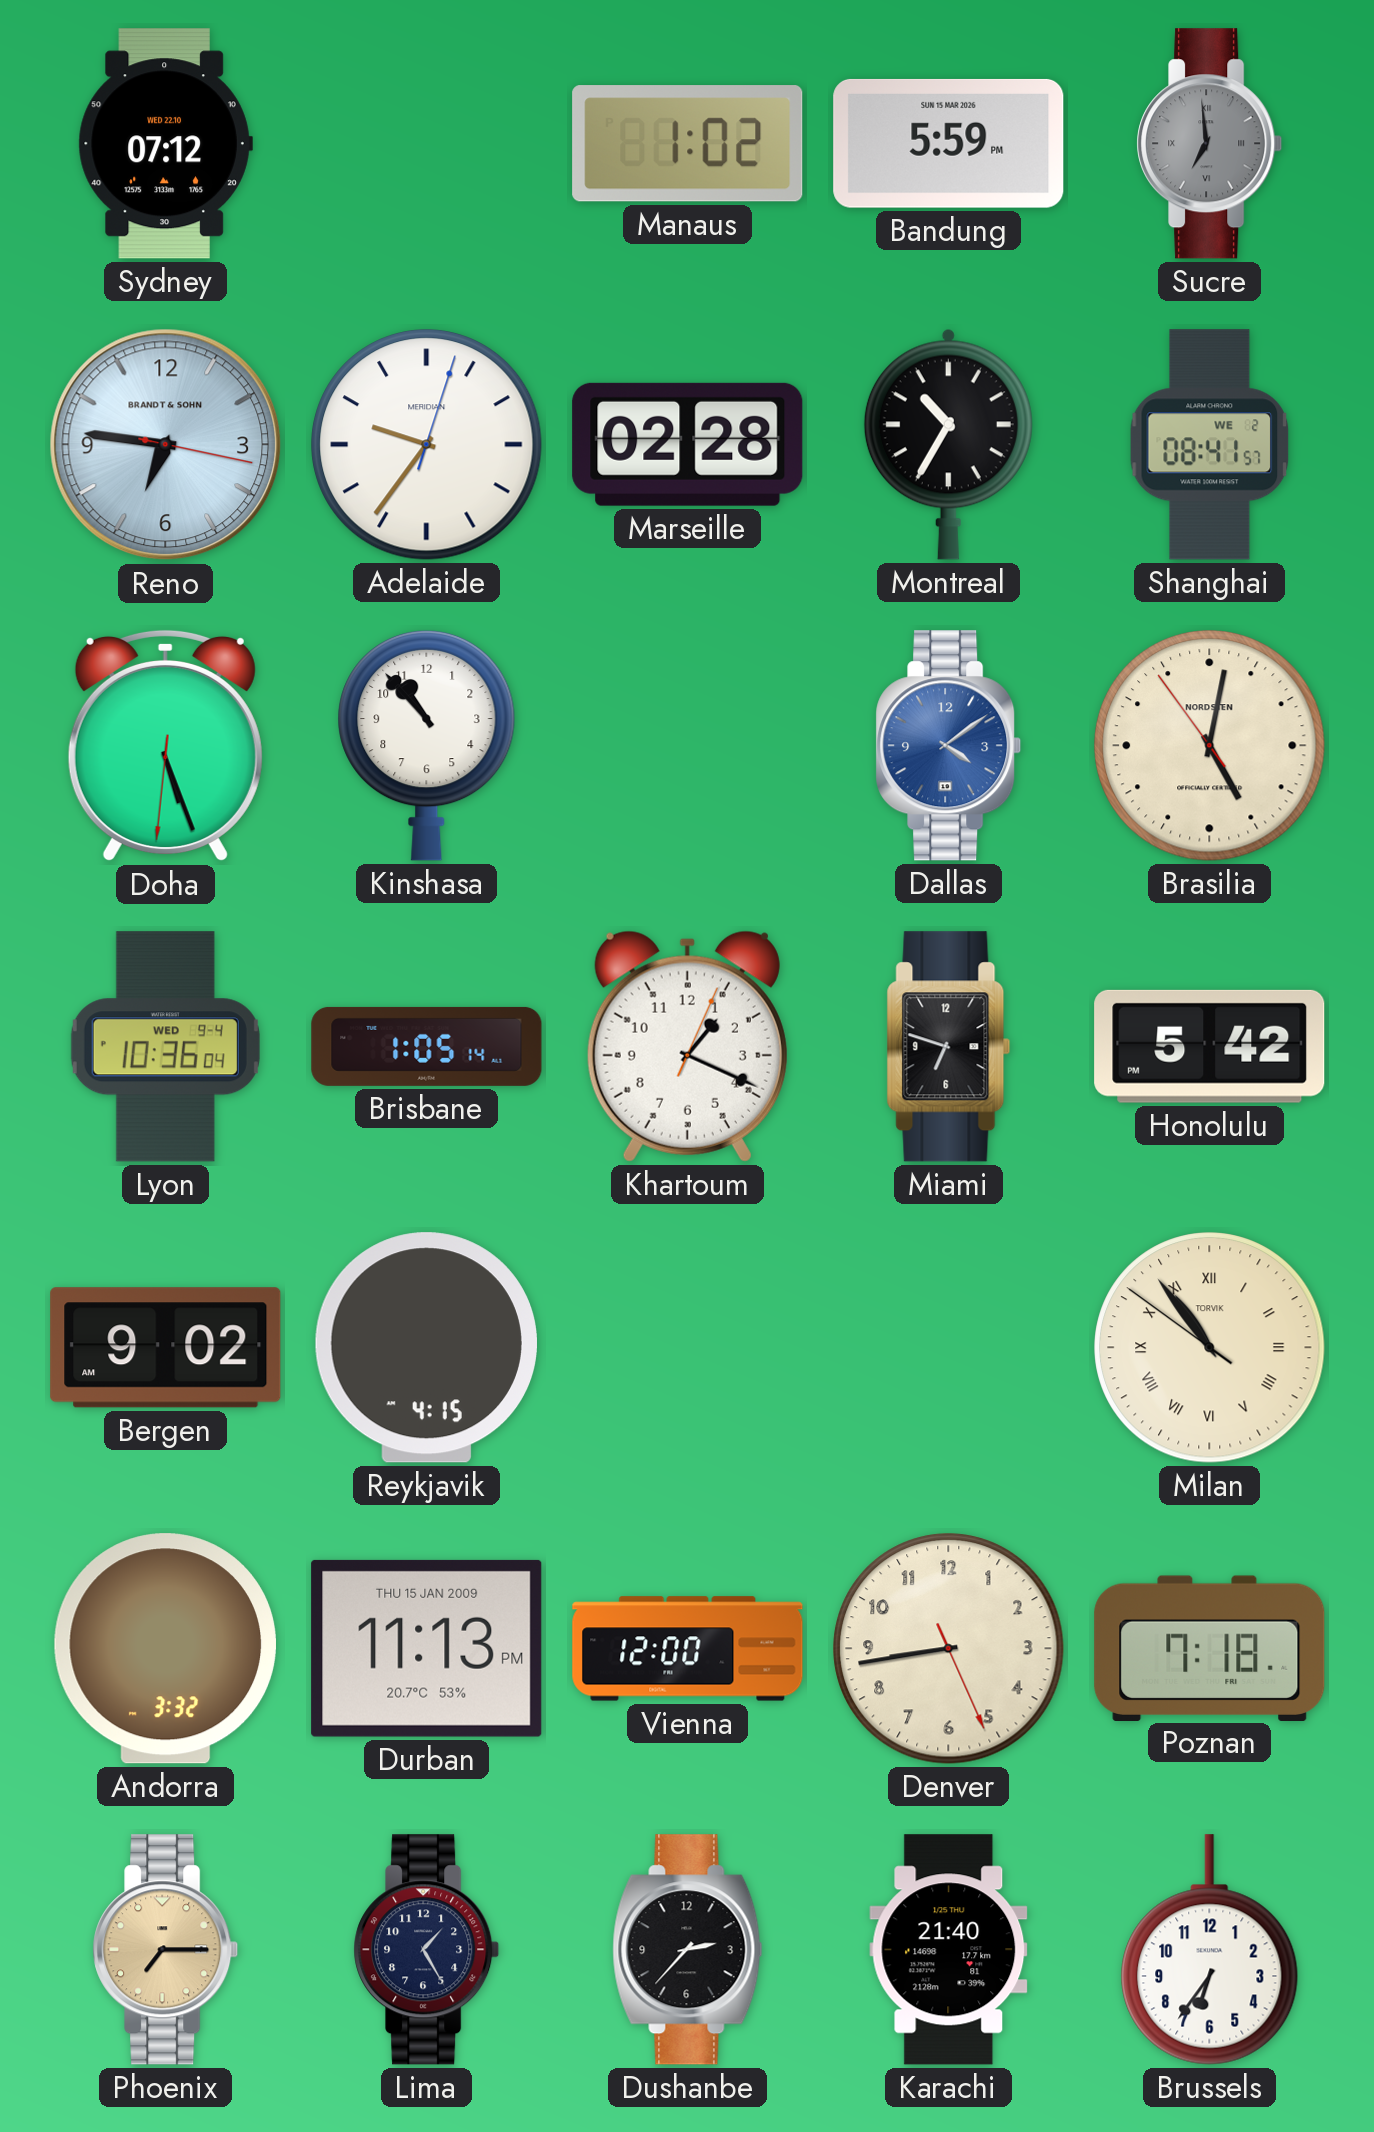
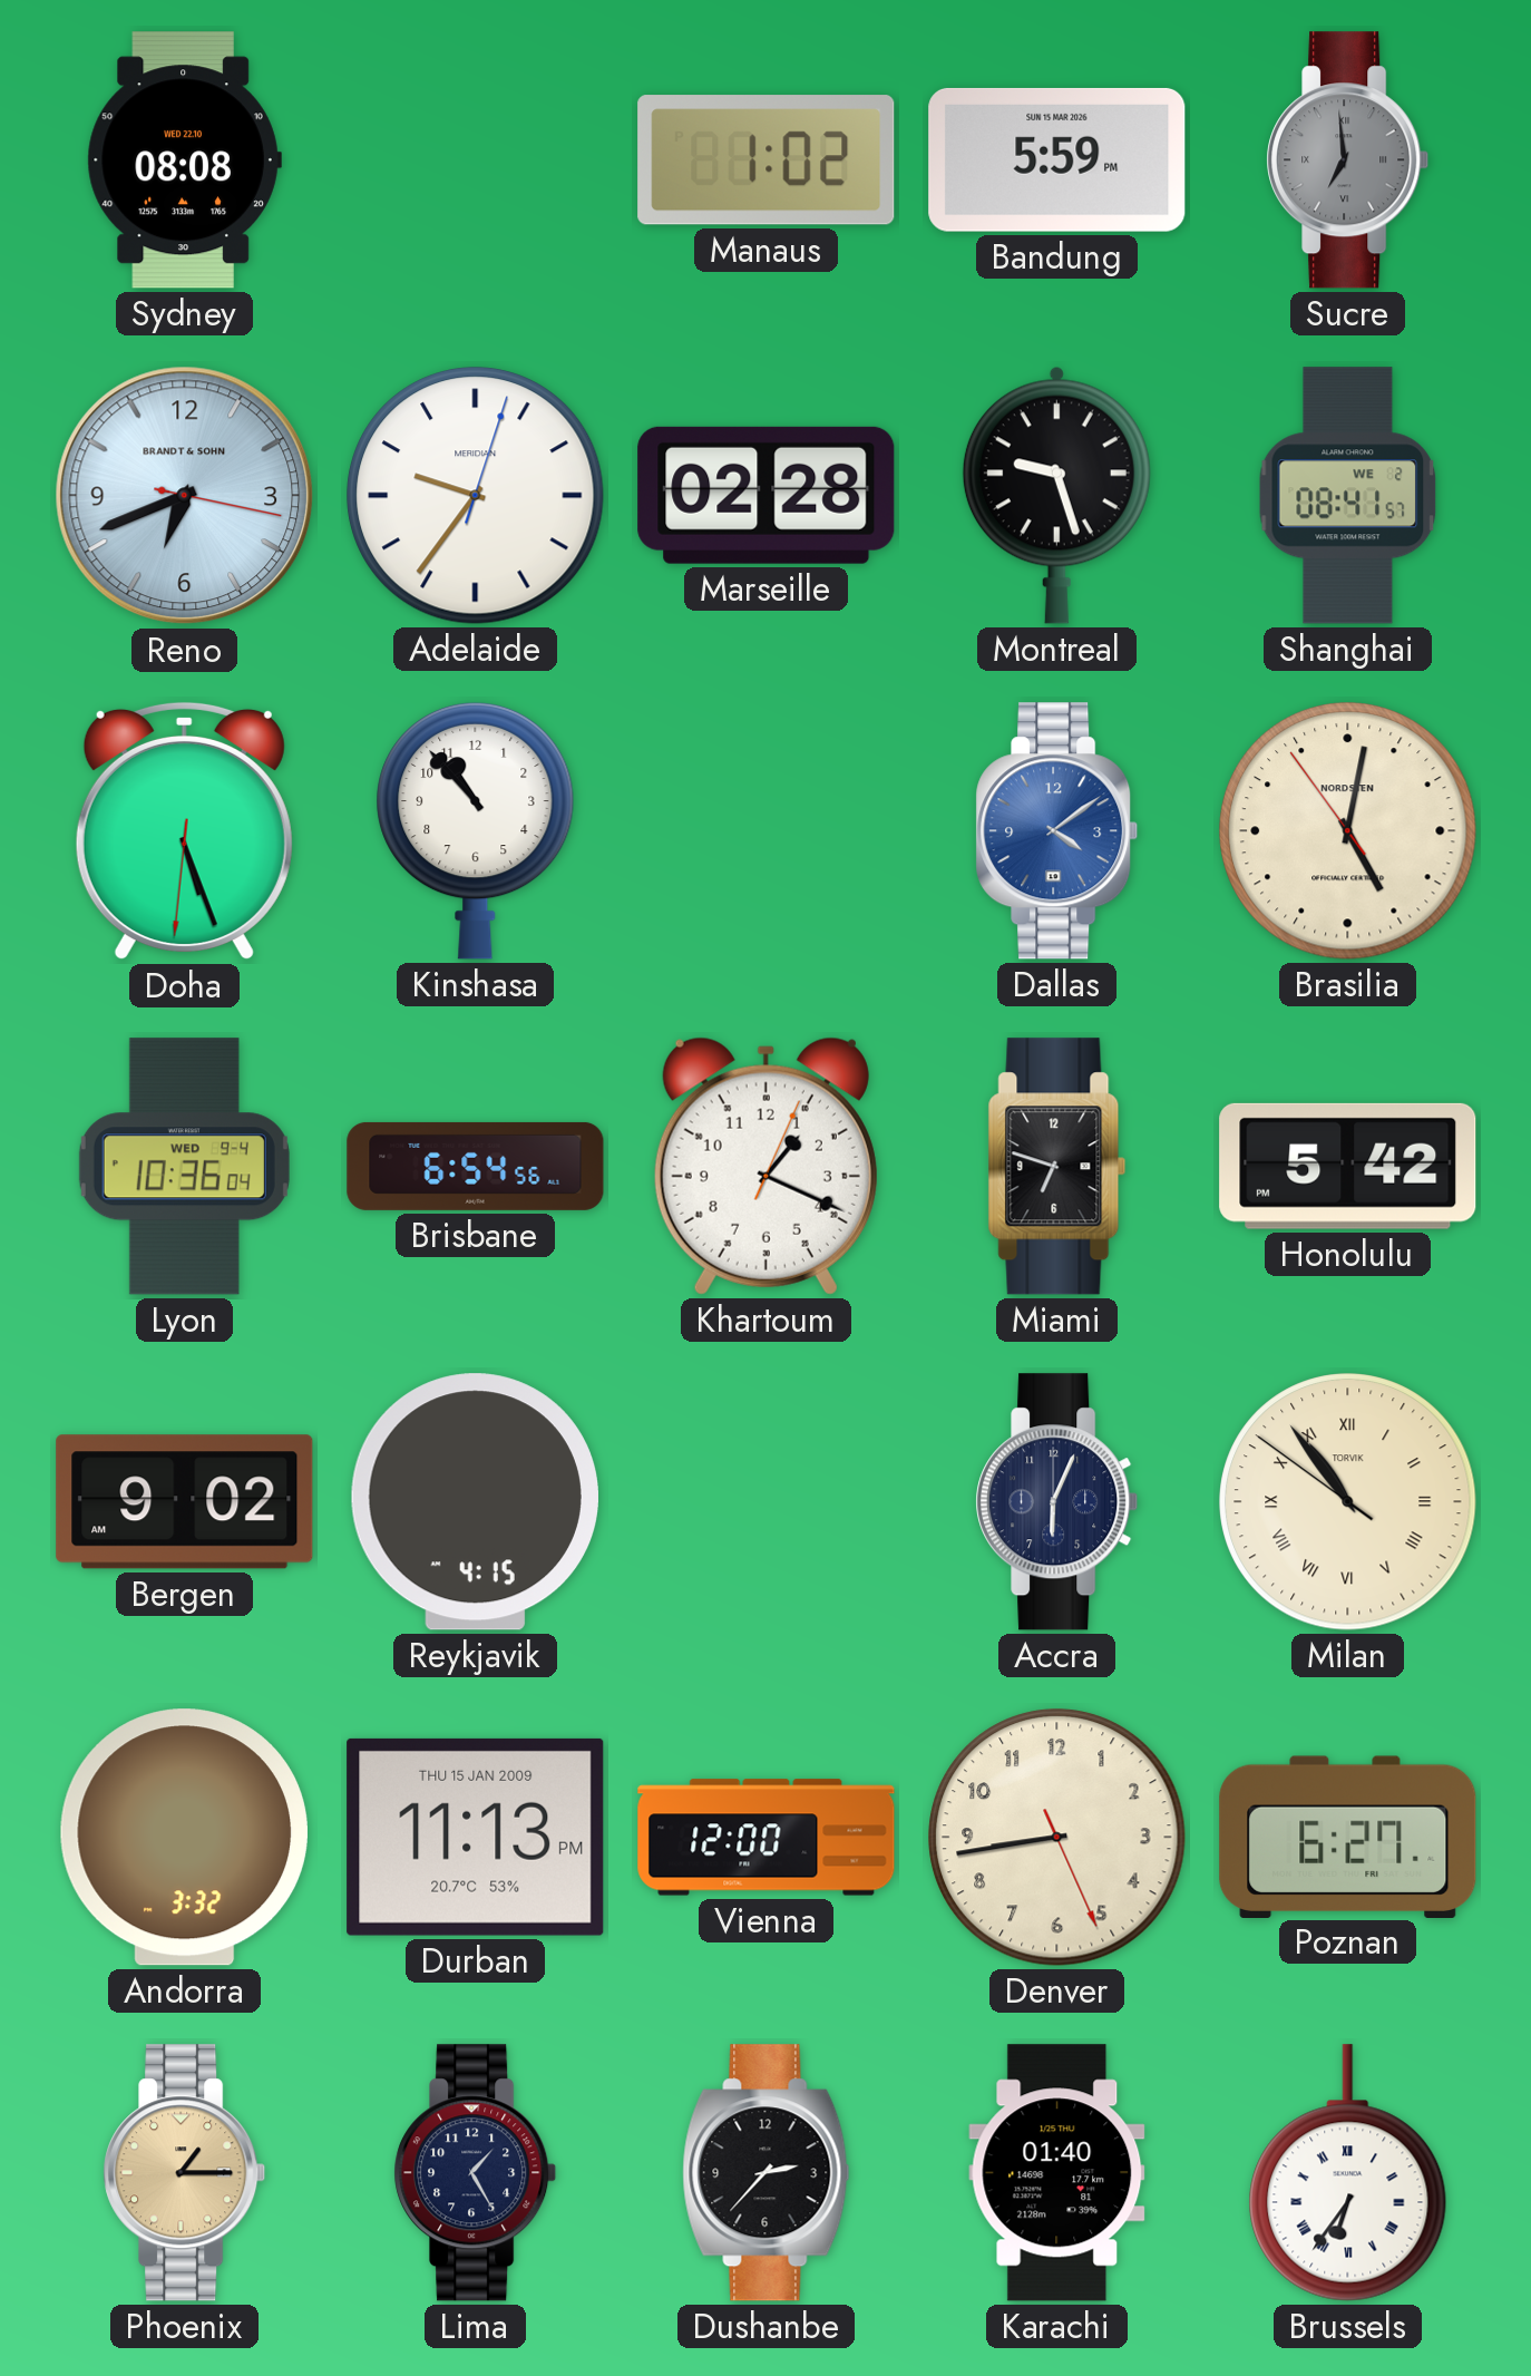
Sydney: 07:12 -> 08:08 (184, 160)
Reno: 6:46 -> 6:41 (185, 496)
Montreal: 10:35 -> 9:27 (1056, 495)
Brisbane: 1:05 -> 6:54 (476, 1166)
Accra: none -> 6:04 (1057, 1502)
Poznan: 7:18 -> 6:27 (1348, 1837)
Phoenix: 7:15 -> 1:15 (185, 2173)
Karachi: 21:40 -> 01:40 (1057, 2173)
Brussels numerals: Arabic -> Roman (1348, 2173)
